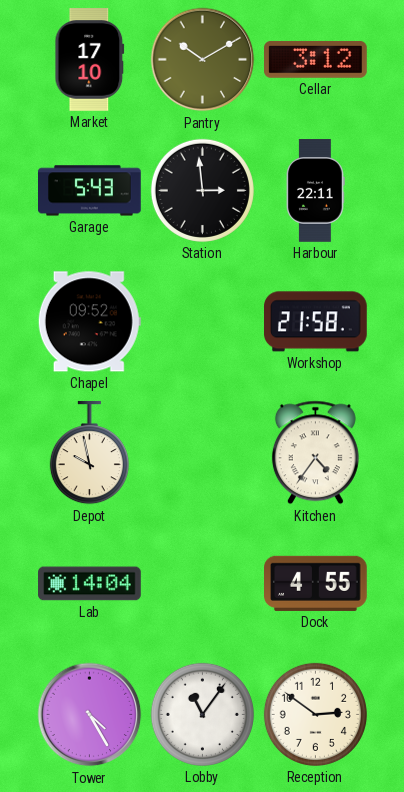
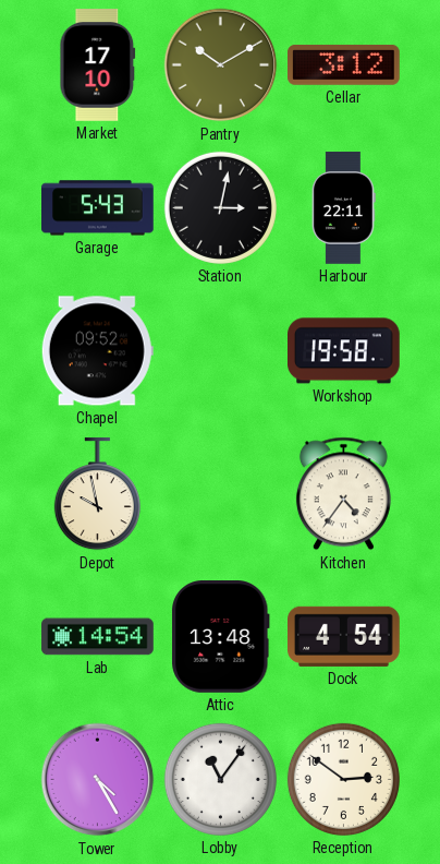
Station: 2:59 -> 3:02 (220, 207)
Workshop: 21:58 -> 19:58 (344, 351)
Lab: 14:04 -> 14:54 (98, 637)
Attic: none -> 13:48 (221, 637)
Dock: 4:55 -> 4:54 (344, 636)
